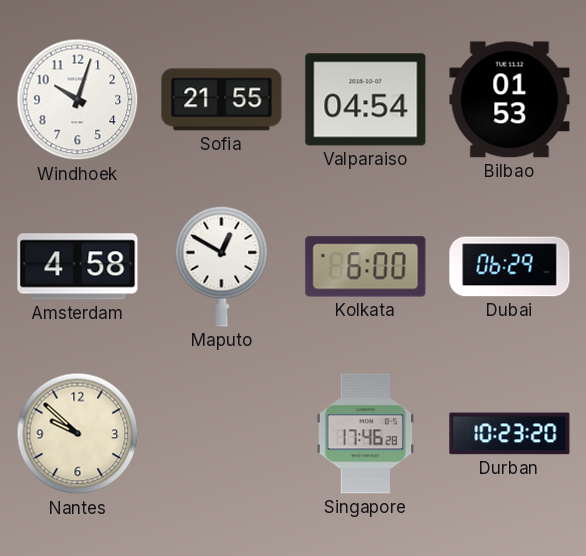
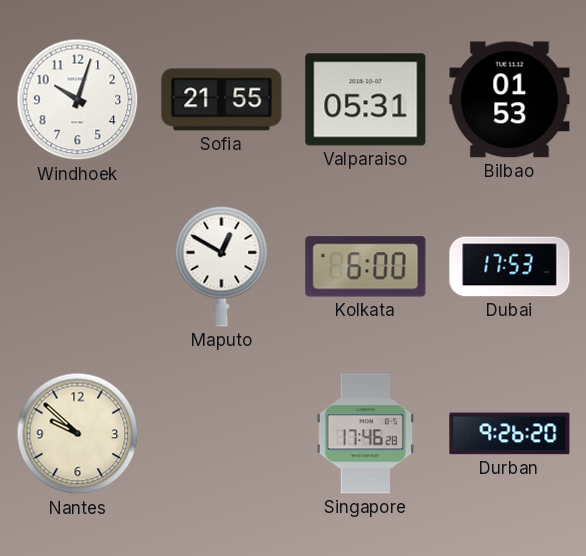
Valparaiso: 04:54 -> 05:31 (366, 100)
Amsterdam: 4:58 -> none (78, 267)
Dubai: 06:29 -> 17:53 (510, 267)
Durban: 10:23 -> 9:26 (510, 434)
